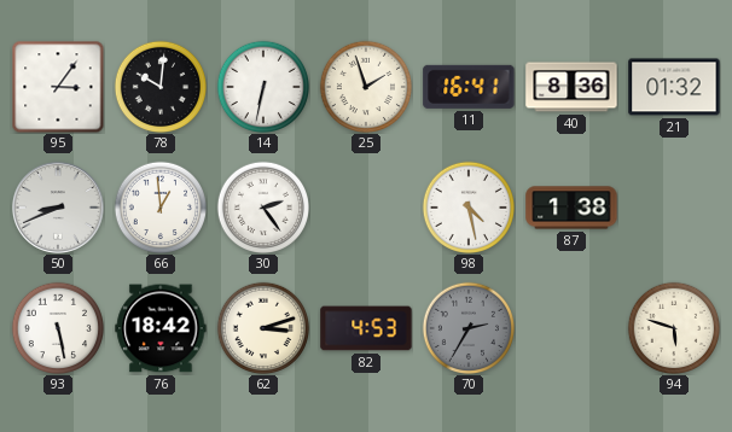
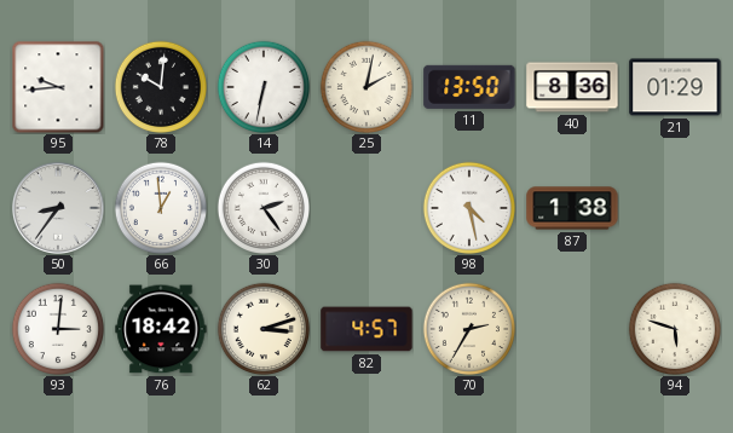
95: 3:06 -> 9:44 (58, 87)
25: 1:57 -> 2:02 (365, 86)
11: 16:41 -> 13:50 (469, 87)
21: 01:32 -> 01:29 (675, 87)
50: 8:41 -> 8:36 (58, 208)
93: 5:28 -> 3:01 (57, 328)
82: 4:53 -> 4:57 (366, 329)
70 dial: grey -> cream (468, 328)
